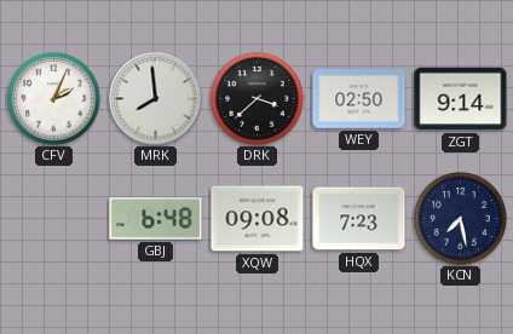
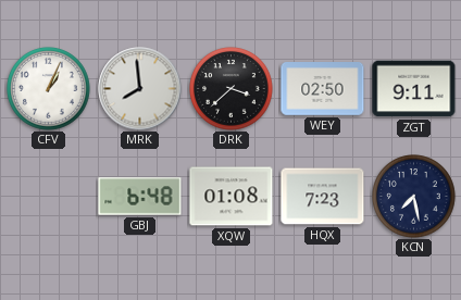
CFV: 2:04 -> 1:04 (49, 89)
ZGT: 9:14 -> 9:11 (414, 89)
XQW: 09:08 -> 01:08 (232, 197)
